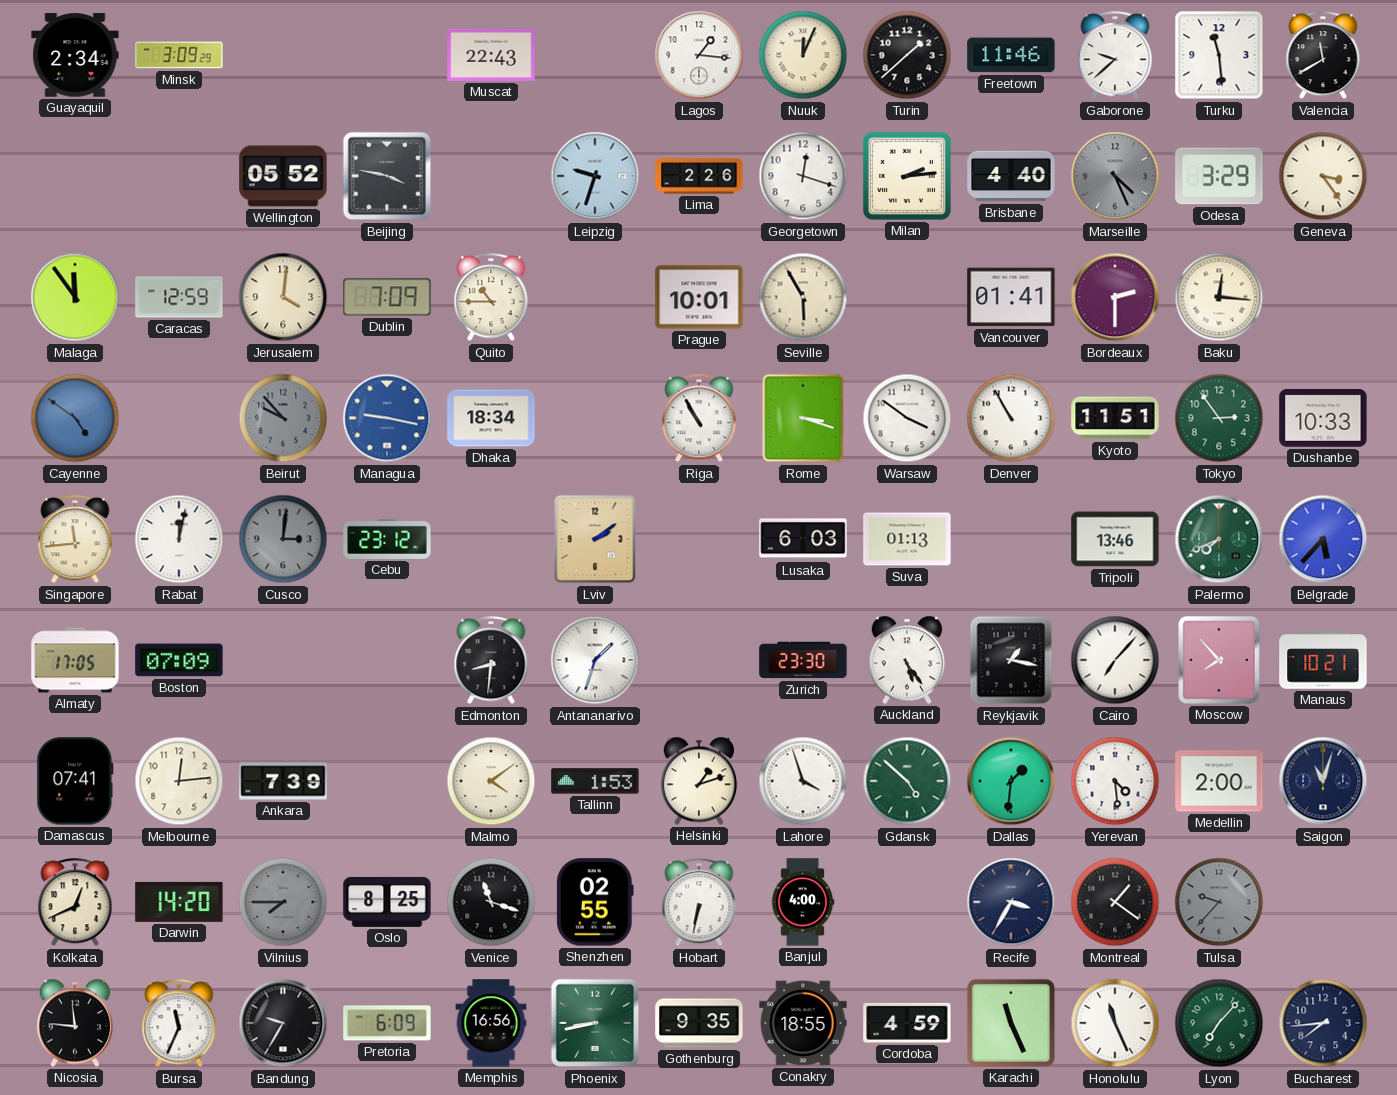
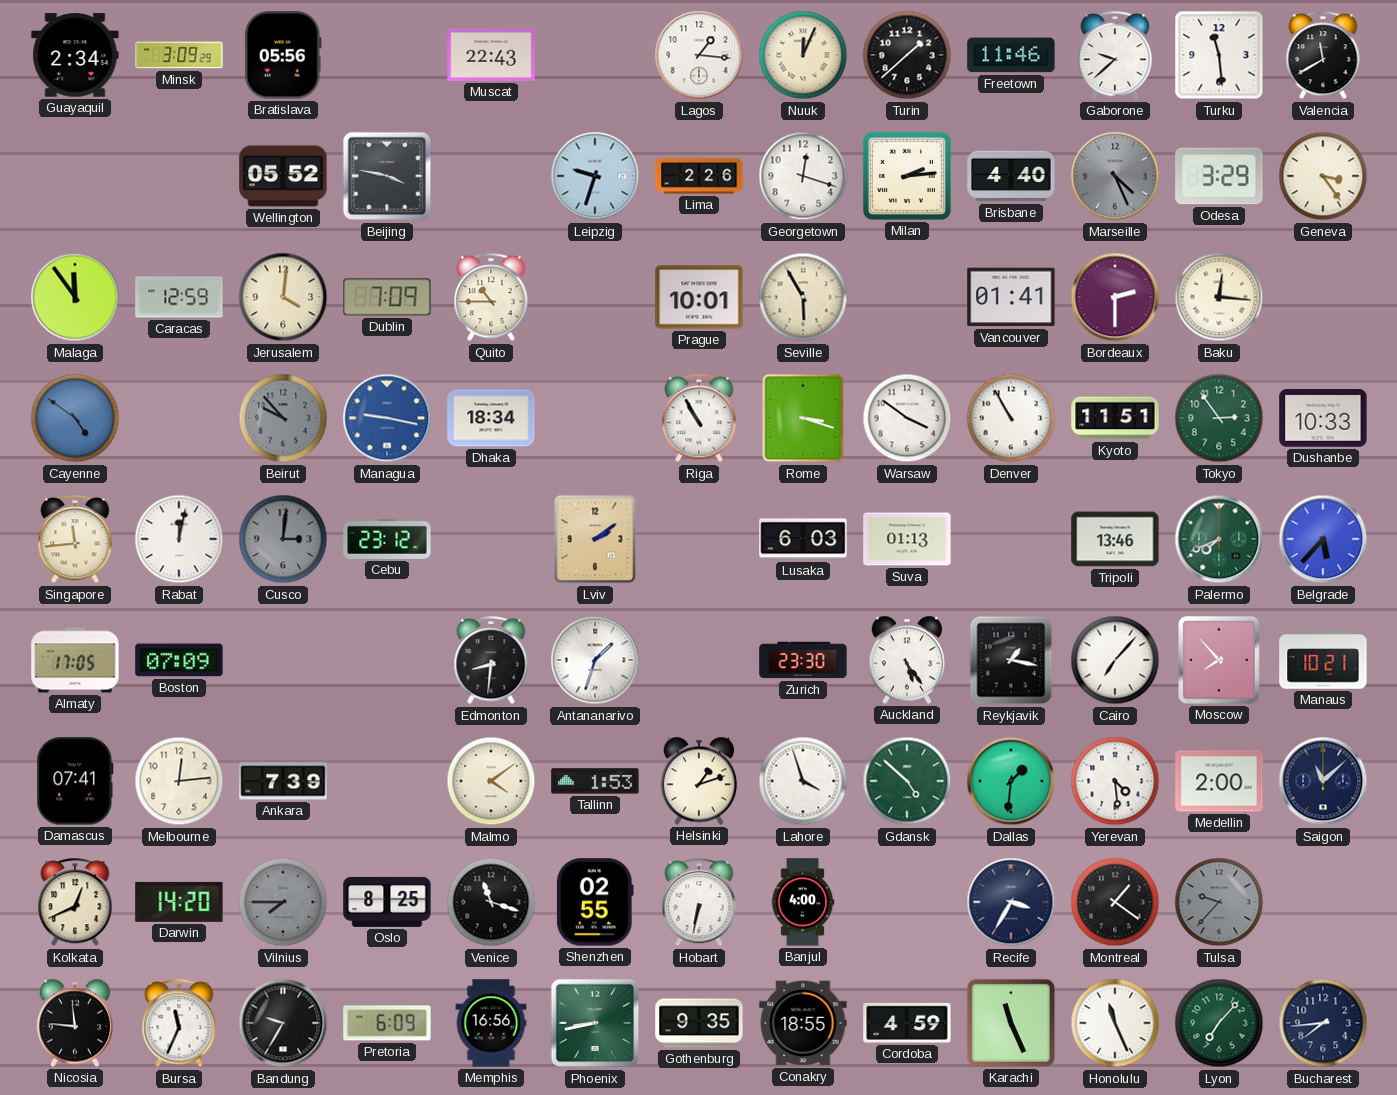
Bratislava: none -> 05:56 (283, 55)
Saigon: 11:03 -> 11:08 (1323, 781)
